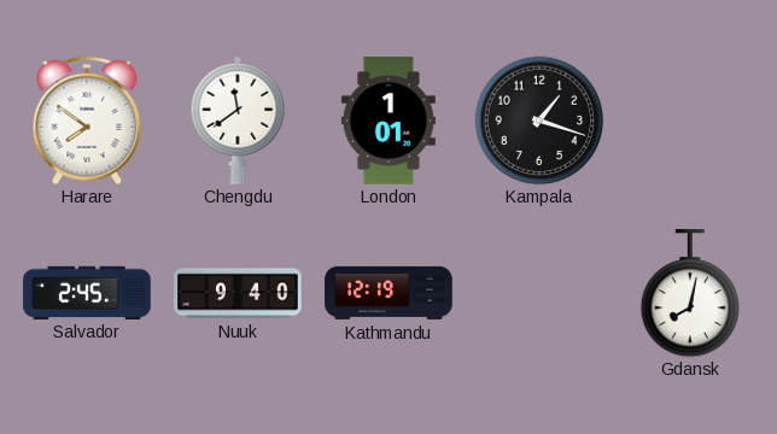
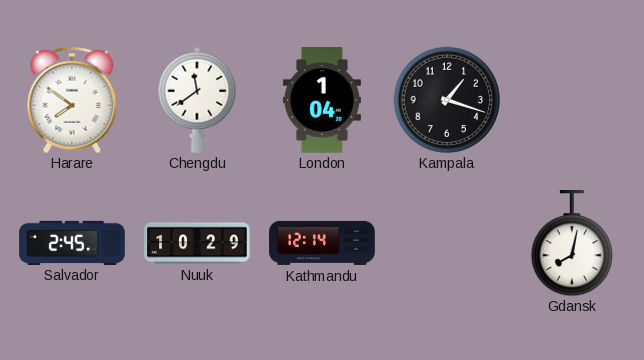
London: 1:01 -> 1:04 (322, 100)
Nuuk: 9:40 -> 10:29 (197, 243)
Kathmandu: 12:19 -> 12:14 (322, 243)
